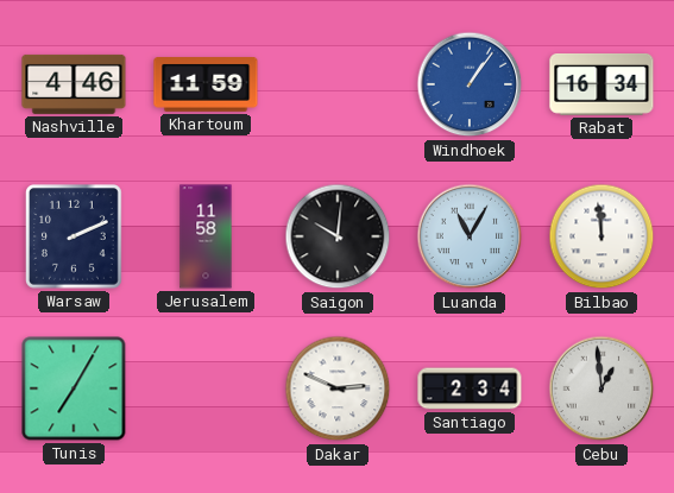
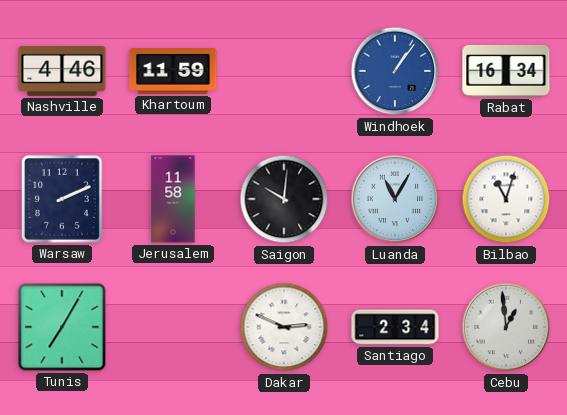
Bilbao: 11:59 -> 11:03 (506, 199)
